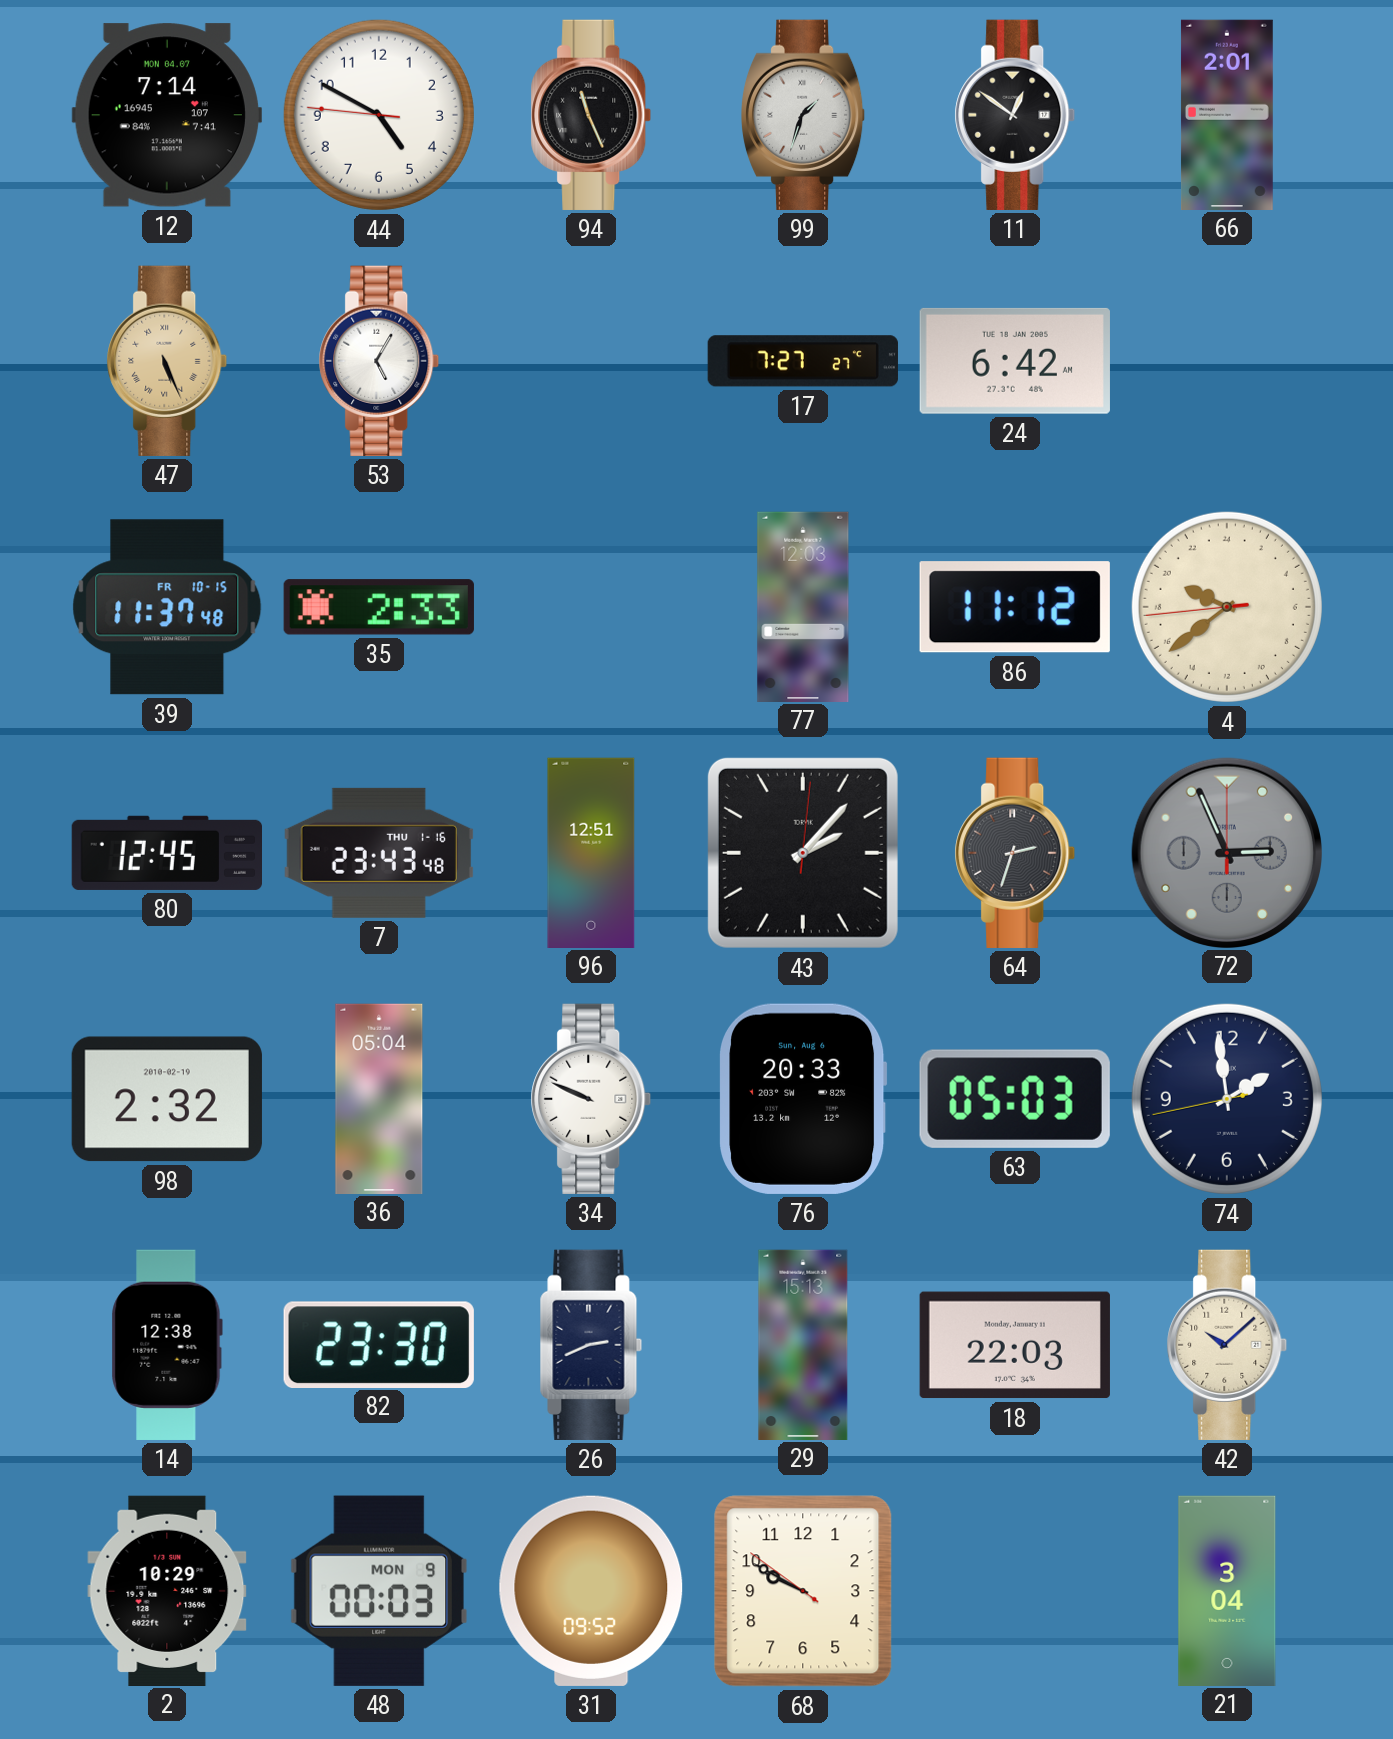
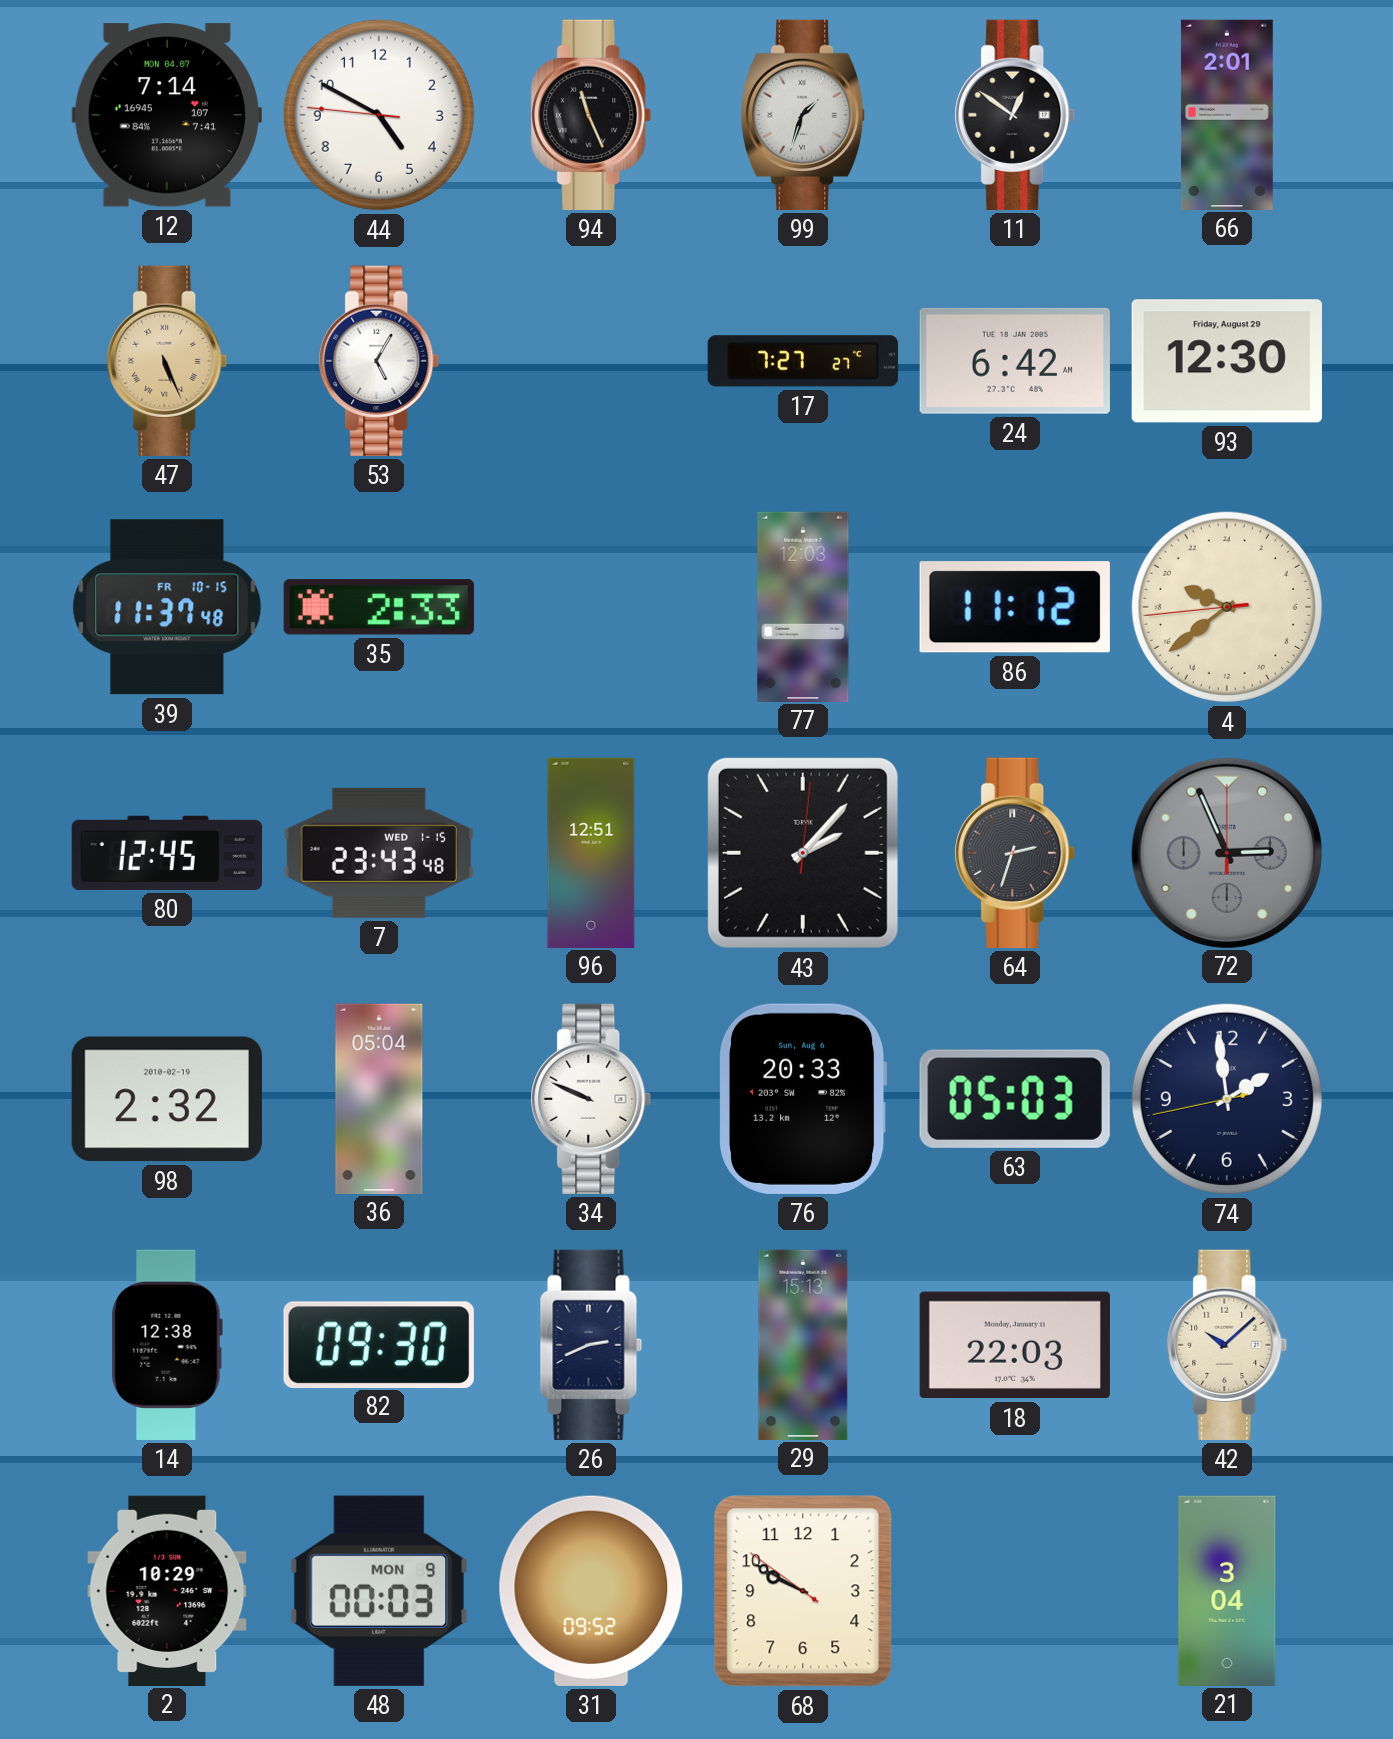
93: none -> 12:30 (1227, 361)
7 date: THU 1-16 -> WED 1-15 (379, 853)
82: 23:30 -> 09:30 (379, 1344)
